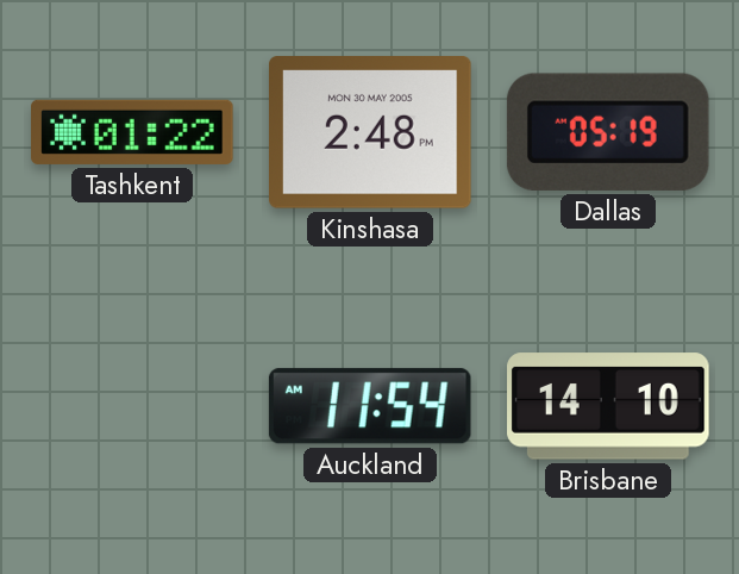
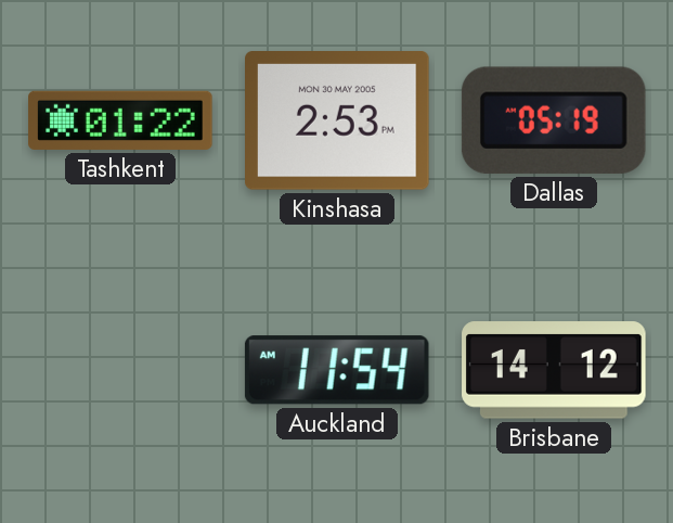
Kinshasa: 2:48 -> 2:53 (338, 122)
Brisbane: 14:10 -> 14:12 (554, 370)
